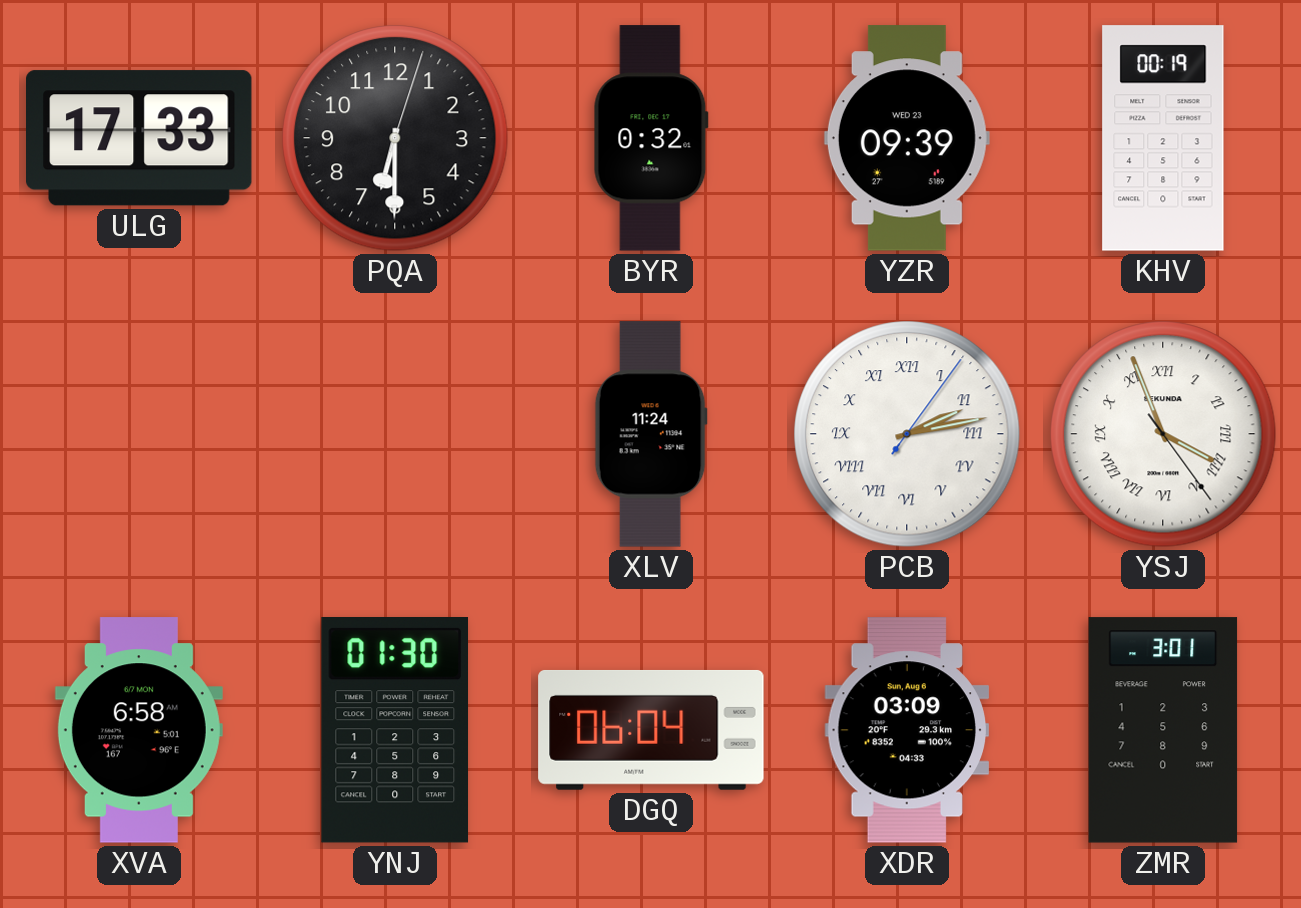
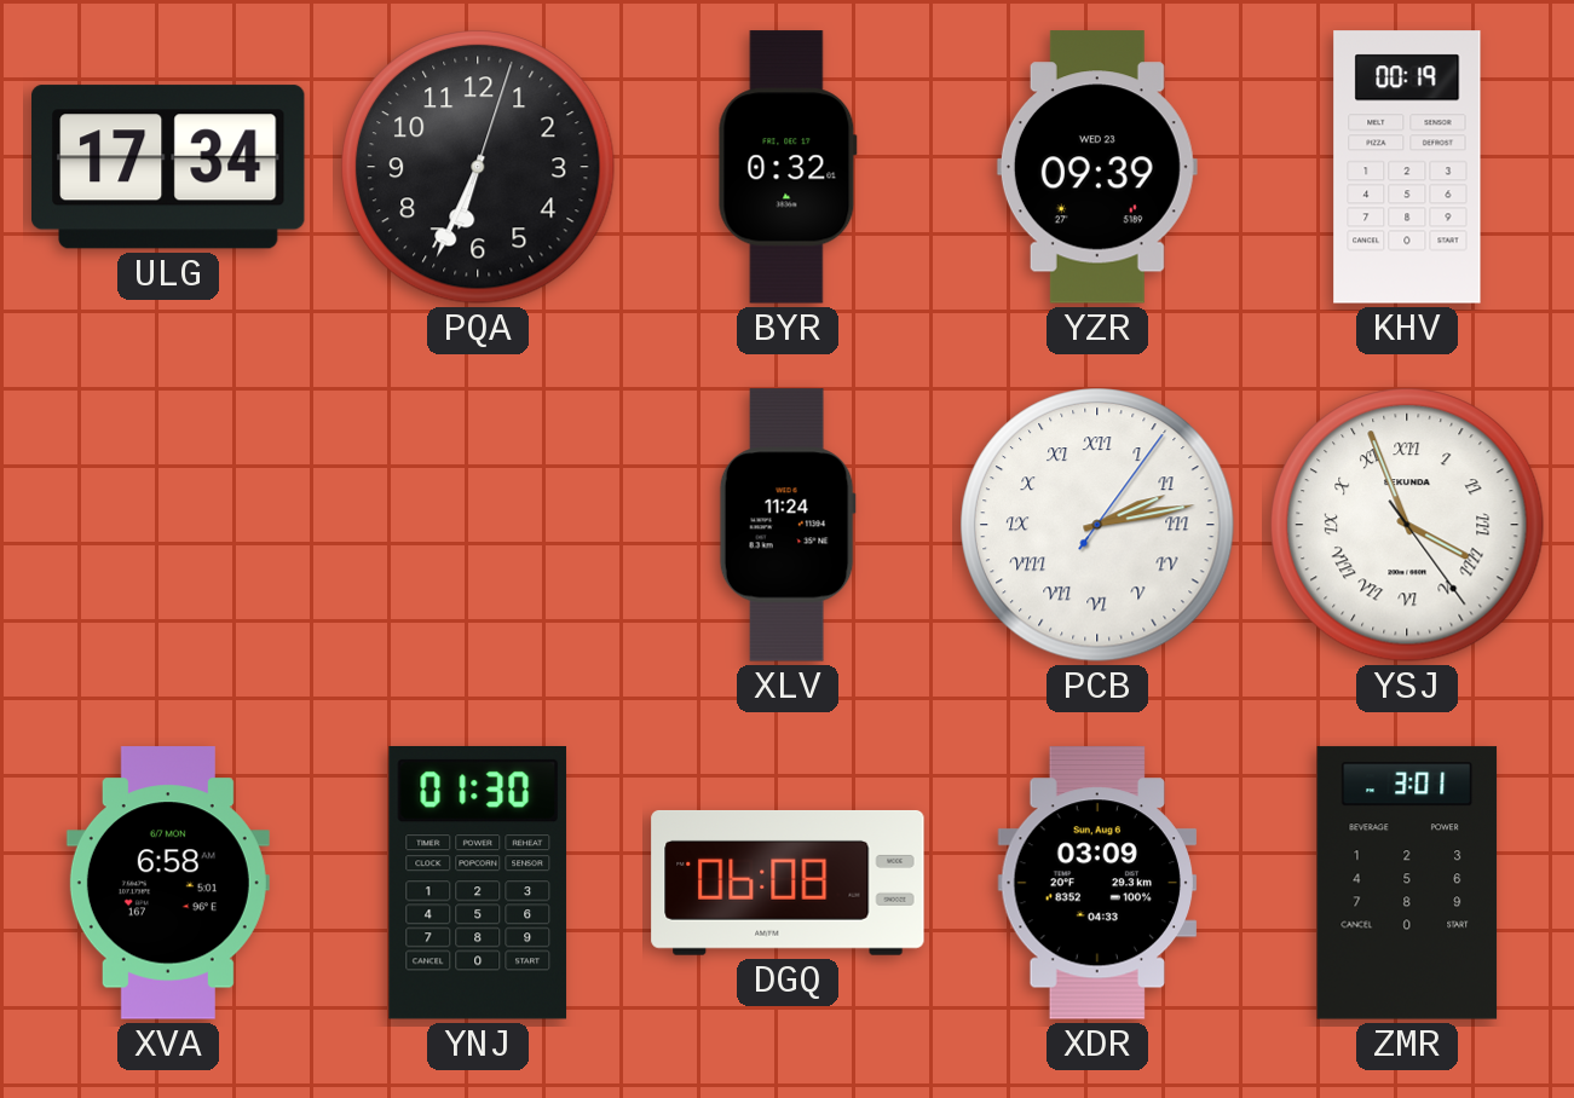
ULG: 17:33 -> 17:34 (169, 167)
PQA: 6:30 -> 6:34 (478, 167)
DGQ: 06:04 -> 06:08 (788, 883)
